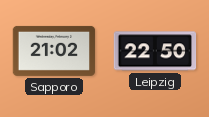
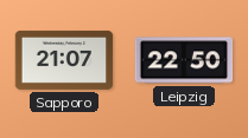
Sapporo: 21:02 -> 21:07 (64, 60)
